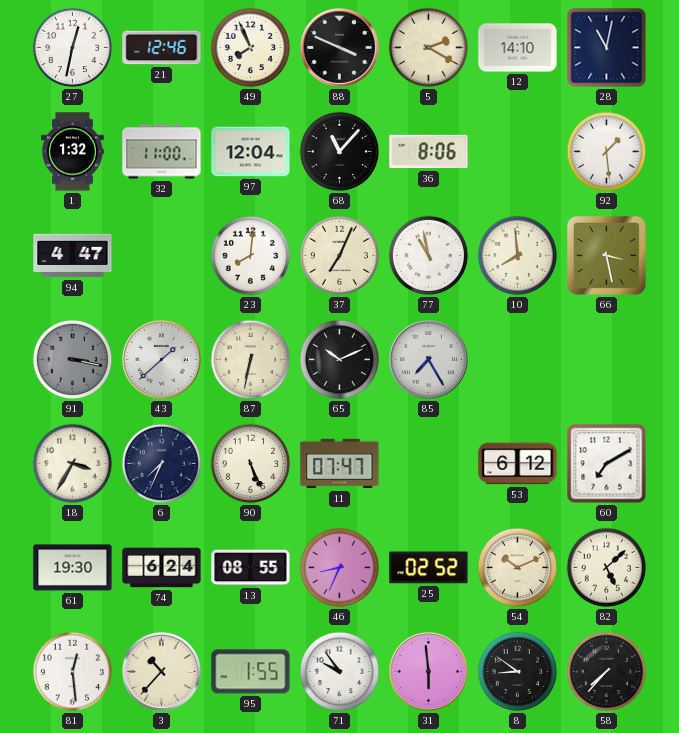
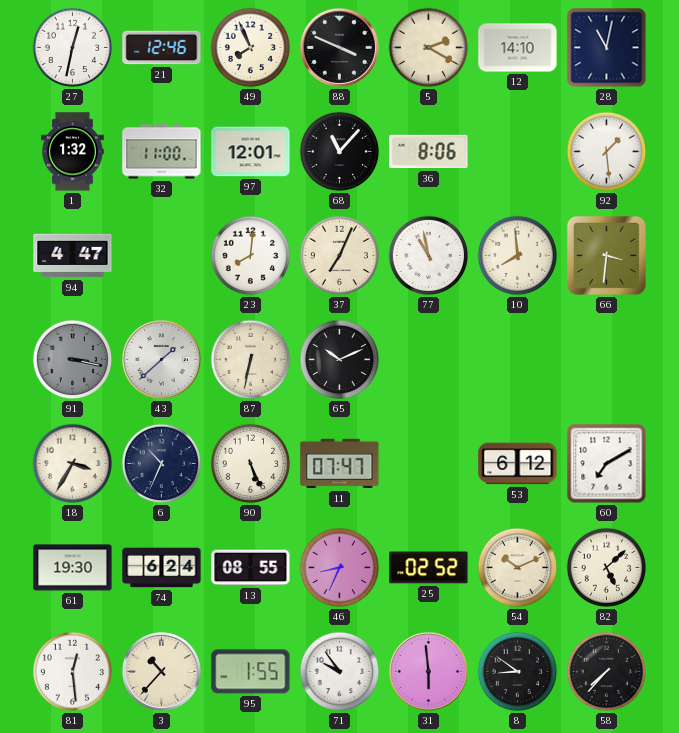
97: 12:04 -> 12:01 (251, 152)
66: 3:28 -> 3:31 (606, 255)
85: 7:25 -> none (428, 359)
6: 7:34 -> 10:34 (162, 464)
